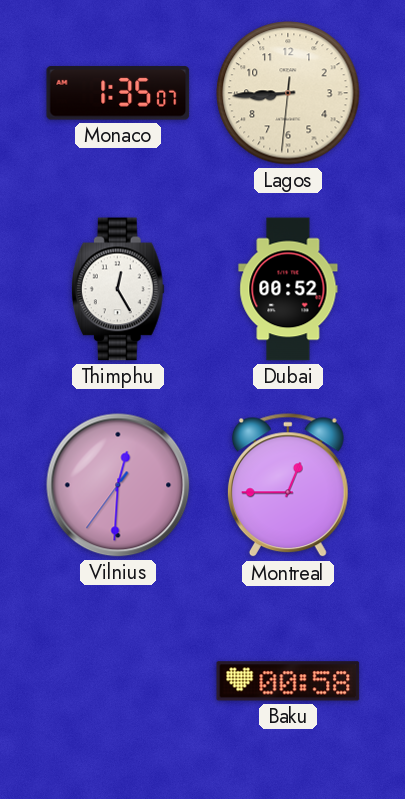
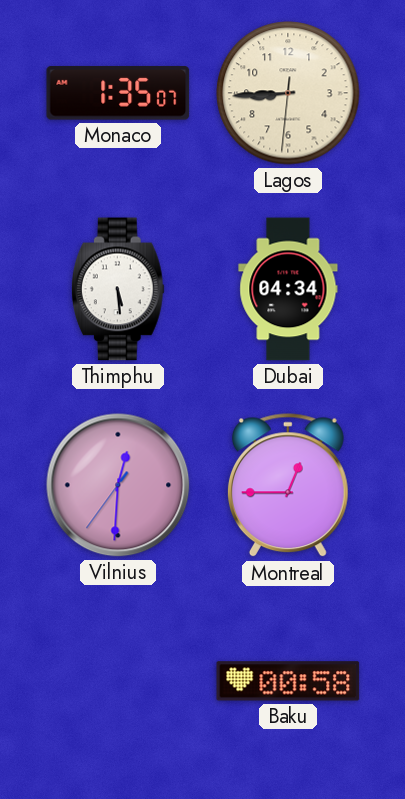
Thimphu: 12:25 -> 5:29 (118, 289)
Dubai: 00:52 -> 04:34 (288, 289)
